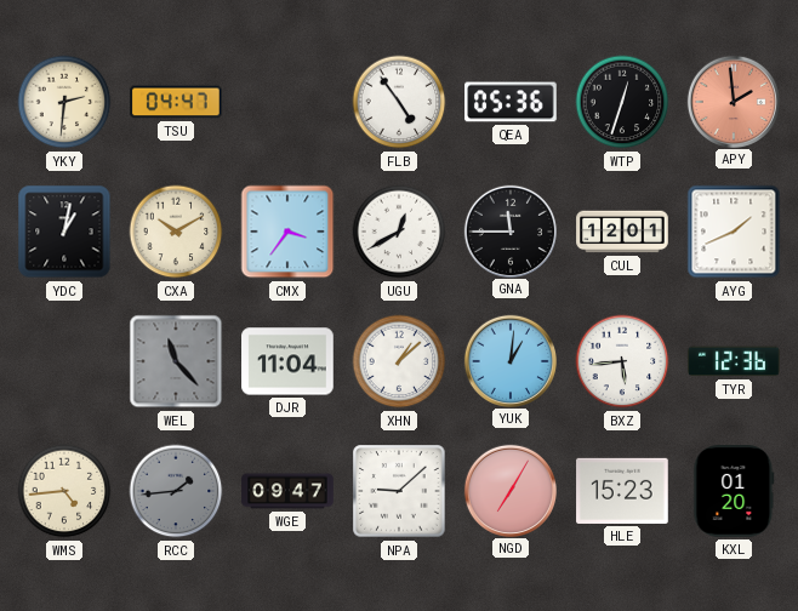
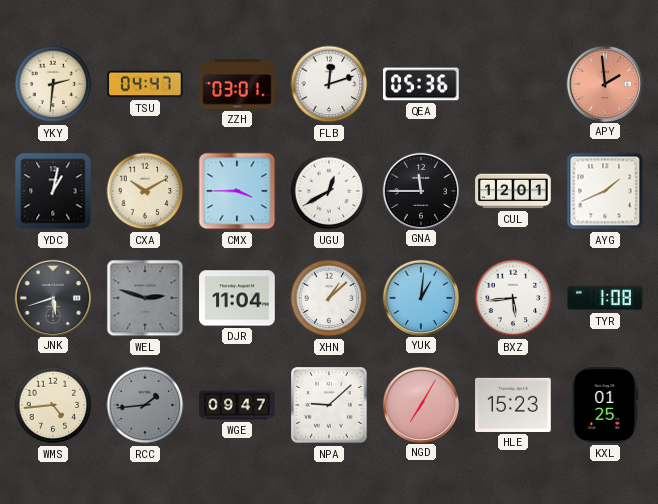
ZZH: none -> 03:01 (237, 84)
FLB: 4:54 -> 12:12 (329, 84)
WTP: 12:33 -> none (622, 102)
CMX: 3:36 -> 3:45 (237, 191)
JNK: none -> 5:42 (52, 297)
WEL: 11:23 -> 2:48 (145, 298)
TYR: 12:36 -> 1:08 (605, 298)
KXL: 01:20 -> 01:25 (605, 405)
